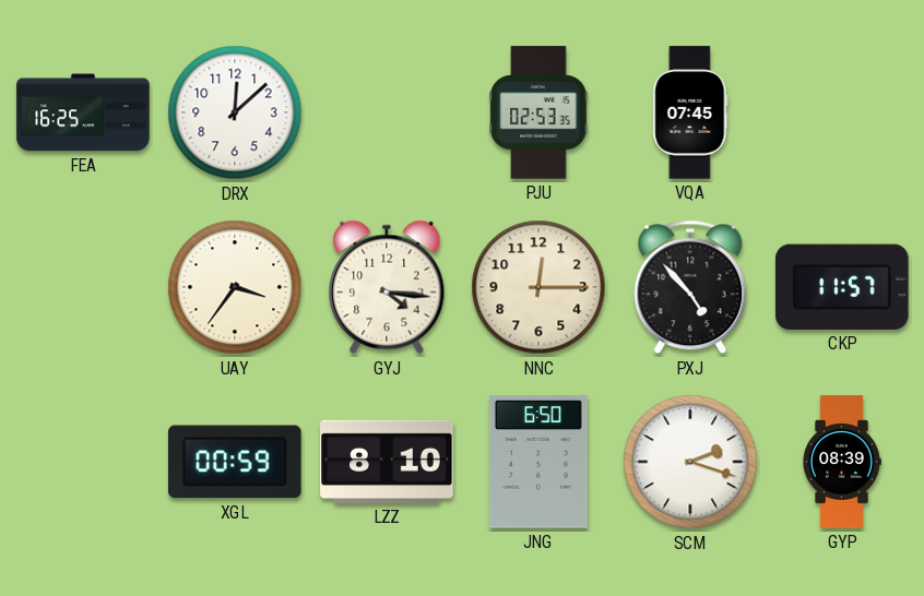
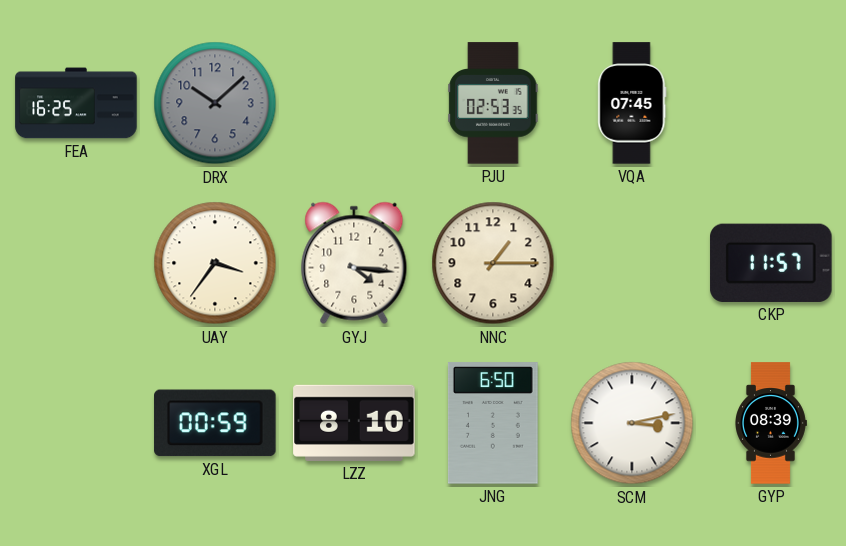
DRX: 12:08 -> 10:08 (215, 103)
DRX dial: white -> grey (215, 103)
NNC: 12:15 -> 1:15 (493, 263)
PXJ: 4:53 -> none (690, 287)
SCM: 2:18 -> 3:13 (632, 423)
